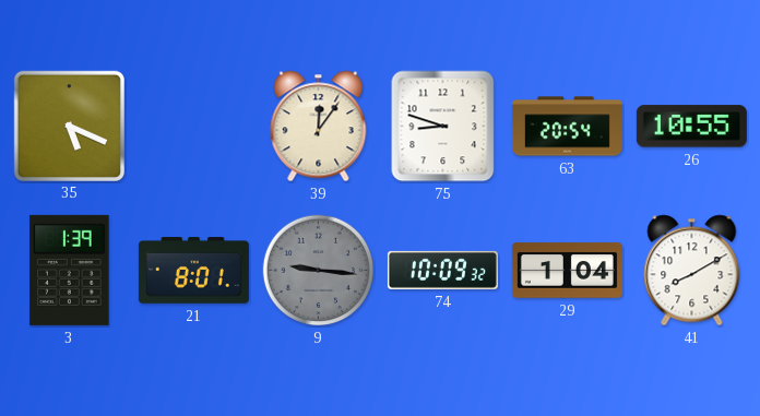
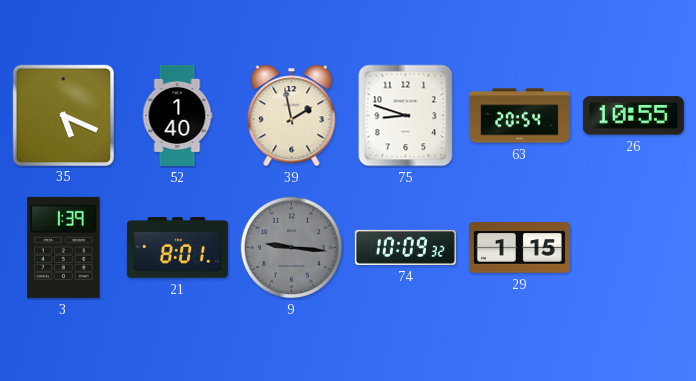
52: none -> 1:40 (177, 115)
39: 12:06 -> 1:58 (292, 116)
29: 1:04 -> 1:15 (519, 248)
41: 8:10 -> none (692, 271)
